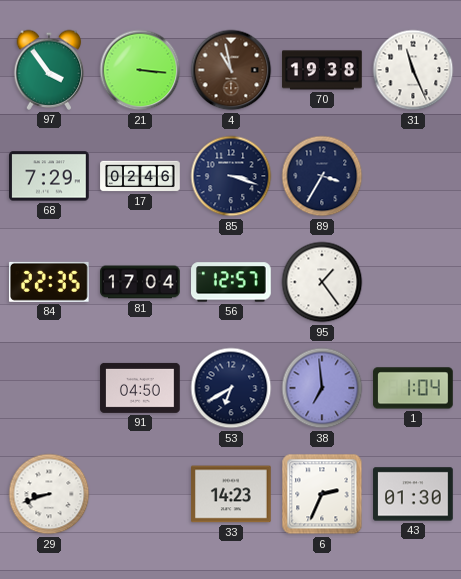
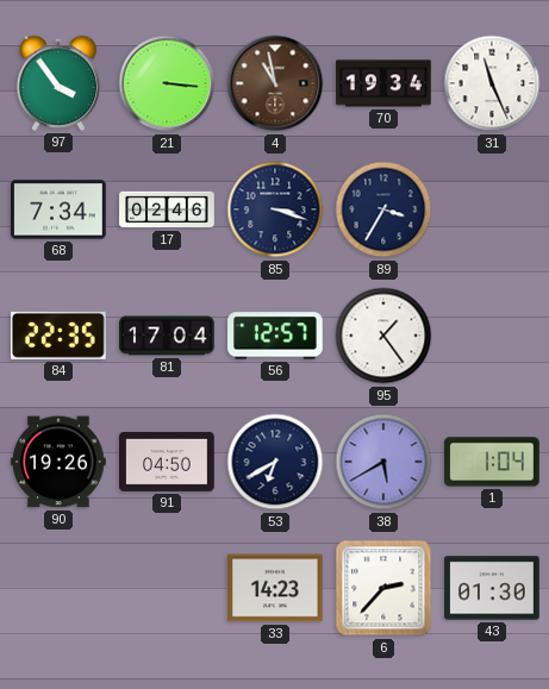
70: 19:38 -> 19:34 (383, 83)
68: 7:29 -> 7:34 (58, 209)
90: none -> 19:26 (58, 462)
38: 6:59 -> 5:40 (383, 462)
29: 8:42 -> none (49, 494)
6: 2:34 -> 2:37 (383, 588)
